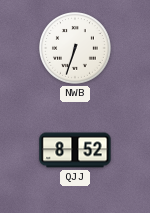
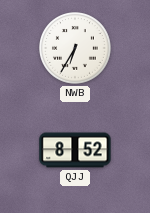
NWB: 6:33 -> 6:35 (76, 49)
